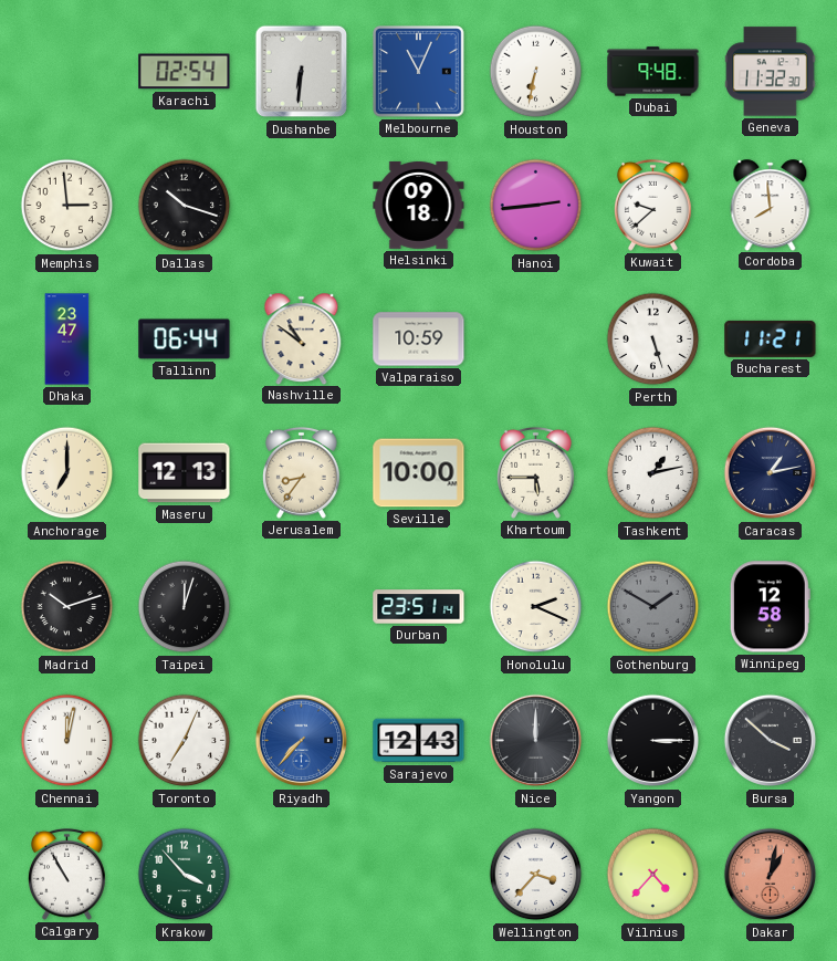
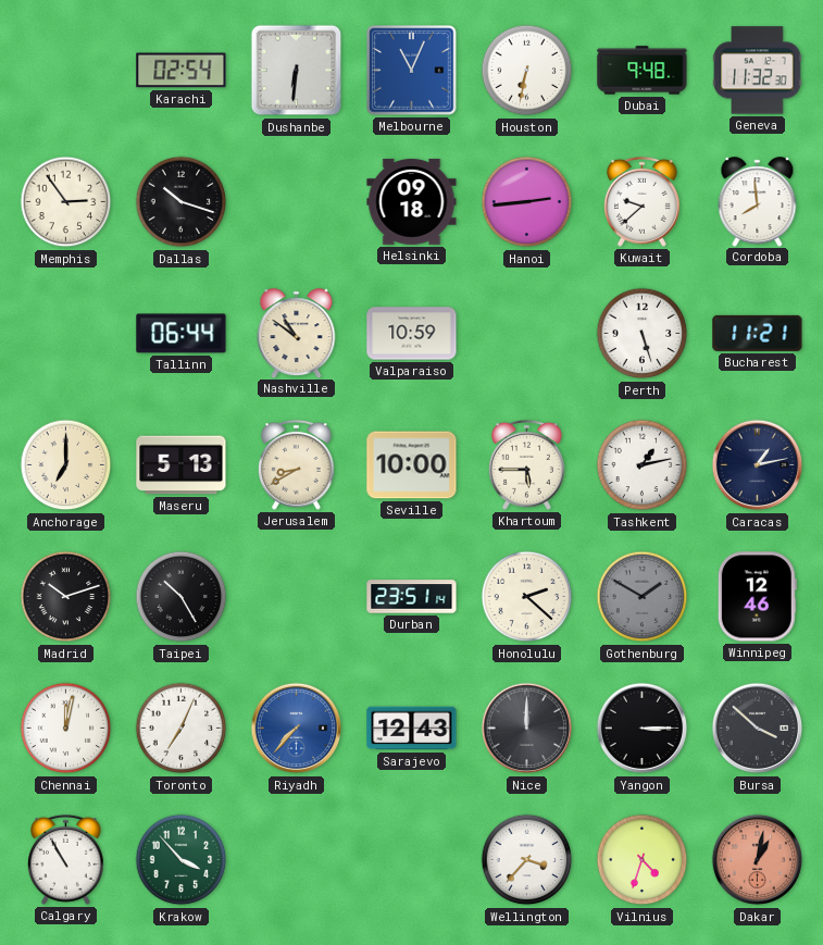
Memphis: 2:59 -> 2:54 (66, 202)
Dhaka: 23:47 -> none (67, 340)
Maseru: 12:13 -> 5:13 (182, 465)
Jerusalem: 8:36 -> 8:40 (296, 464)
Taipei: 12:03 -> 10:25 (182, 597)
Honolulu: 2:19 -> 2:22 (527, 597)
Winnipeg: 12:58 -> 12:46 (757, 597)
Vilnius: 4:37 -> 4:33 (643, 860)
